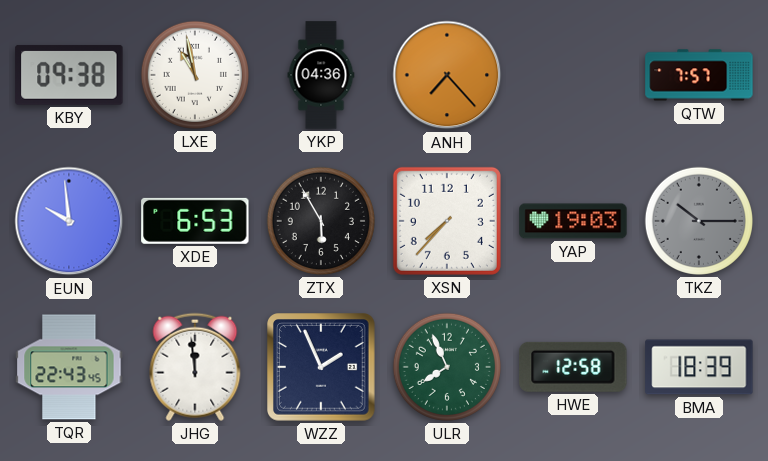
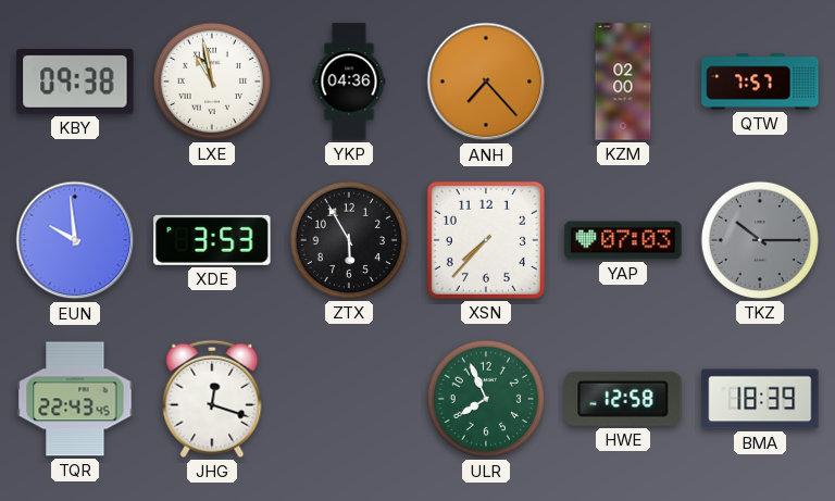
KZM: none -> 02:00 (623, 82)
XDE: 6:53 -> 3:53 (212, 240)
YAP: 19:03 -> 07:03 (623, 240)
JHG: 11:59 -> 12:18 (212, 399)
WZZ: 1:56 -> none (322, 368)
